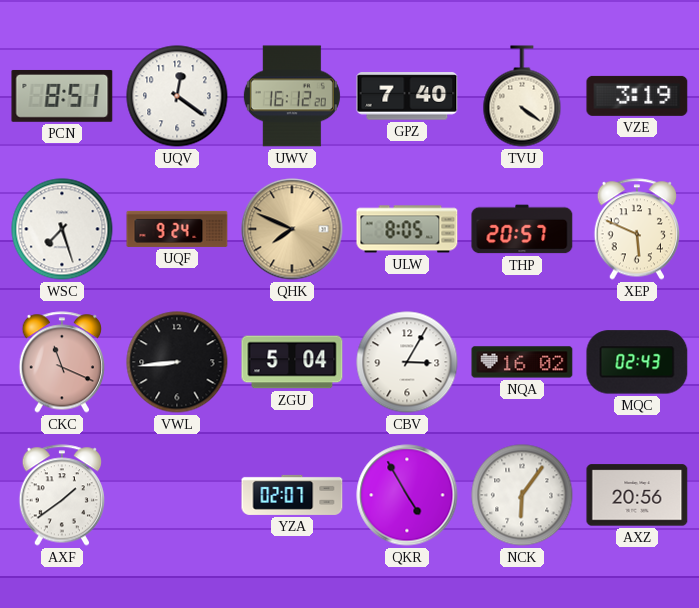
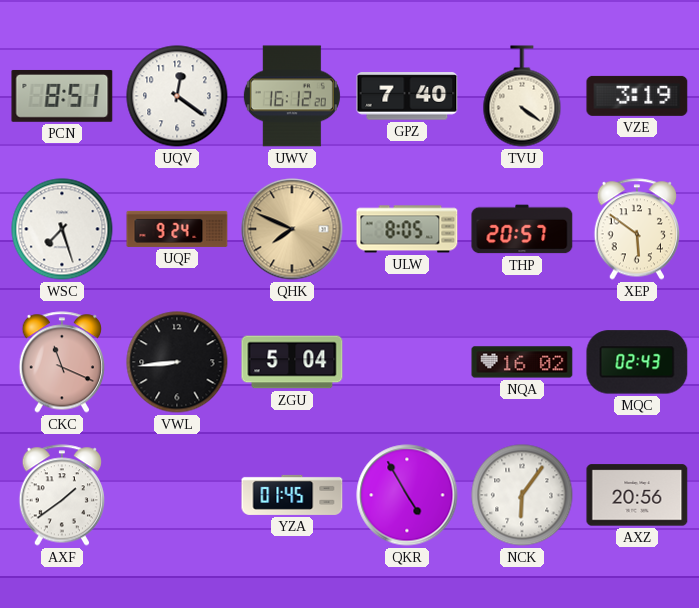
XEP: 5:49 -> 5:51 (636, 229)
CBV: 3:05 -> none (407, 362)
YZA: 02:07 -> 01:45 (292, 495)
